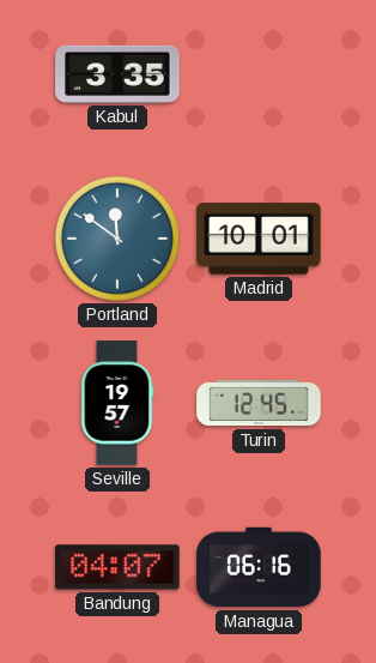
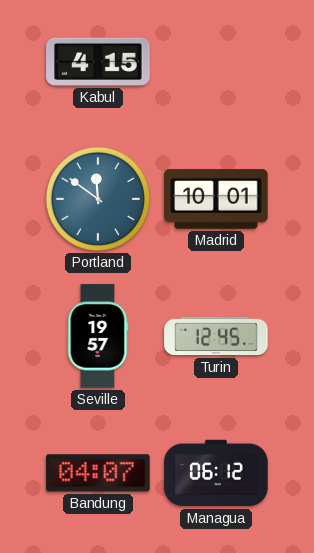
Kabul: 3:35 -> 4:15 (98, 62)
Managua: 06:16 -> 06:12 (216, 473)
